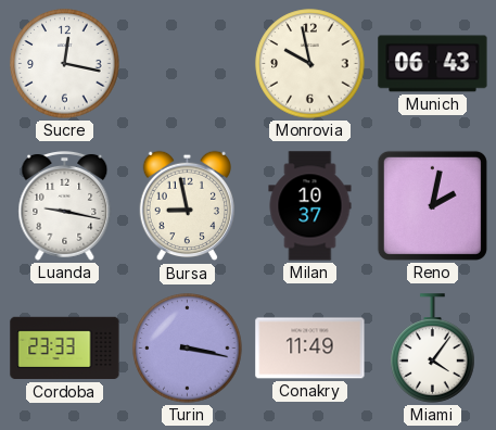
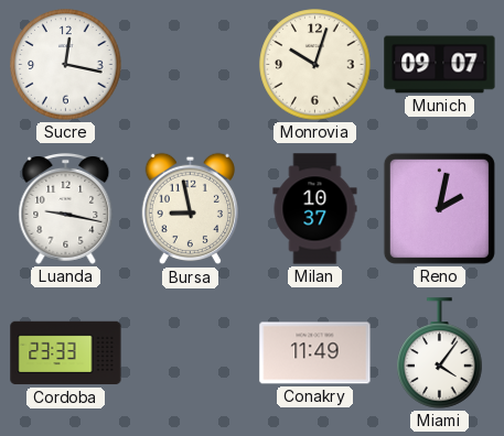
Monrovia: 9:58 -> 10:03 (315, 65)
Munich: 06:43 -> 09:07 (440, 65)
Turin: 3:17 -> none (188, 349)
